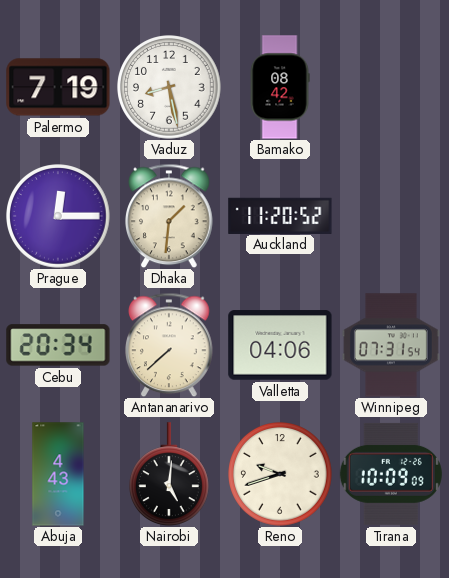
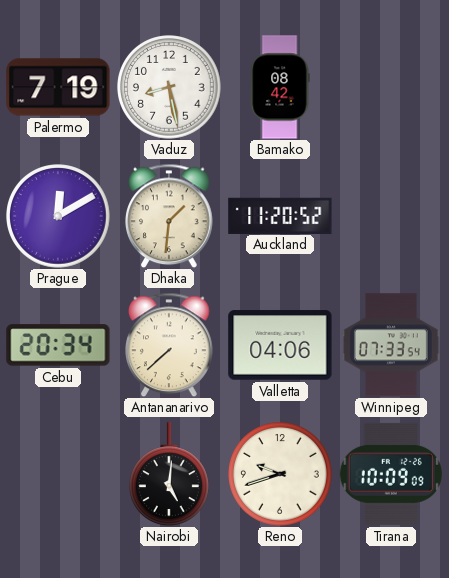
Prague: 12:15 -> 12:10 (58, 216)
Winnipeg: 07:31 -> 07:33 (391, 345)
Abuja: 4:43 -> none (58, 474)
